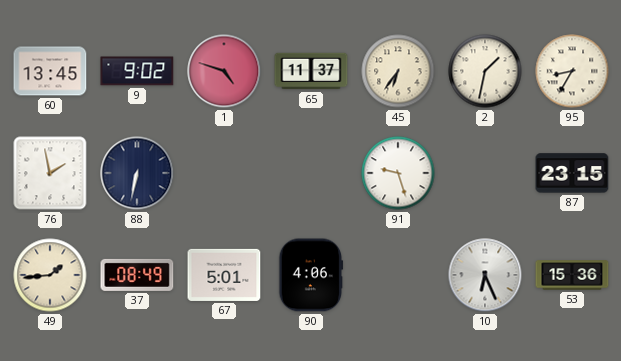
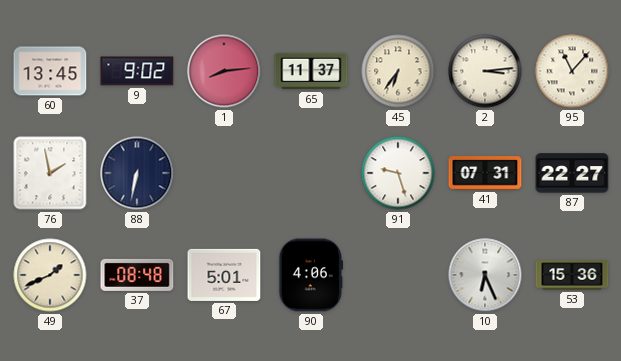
1: 4:48 -> 8:14 (224, 71)
2: 1:32 -> 3:14 (485, 71)
95: 8:35 -> 11:07 (572, 71)
41: none -> 07:31 (485, 173)
87: 23:15 -> 22:27 (572, 173)
49: 1:44 -> 1:41 (50, 275)
37: 08:49 -> 08:48 (137, 275)
